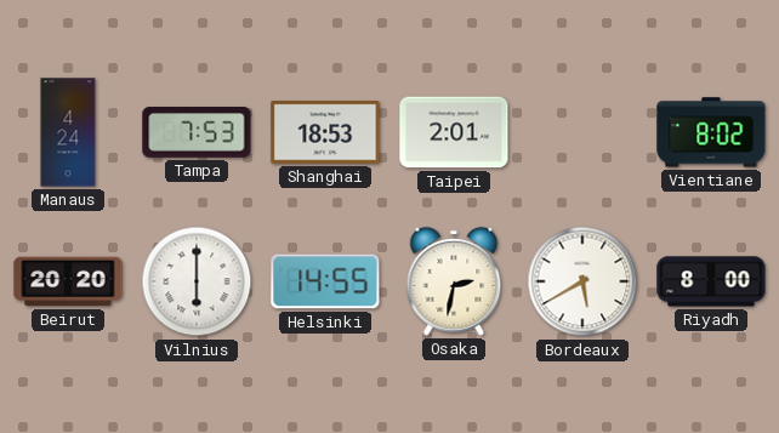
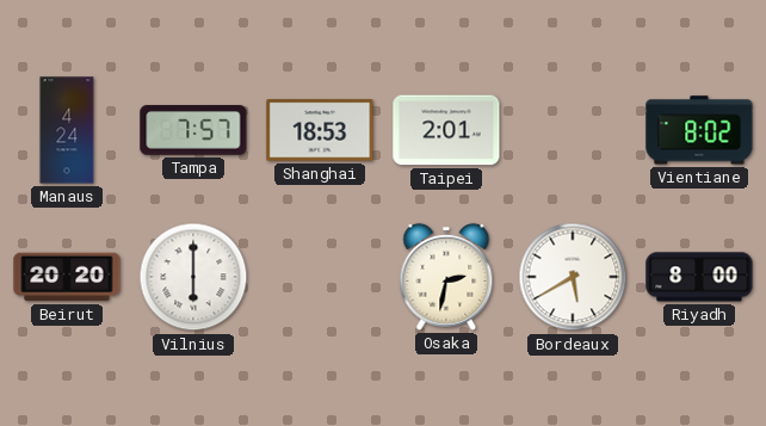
Tampa: 7:53 -> 7:57 (193, 130)
Helsinki: 14:55 -> none (325, 281)
